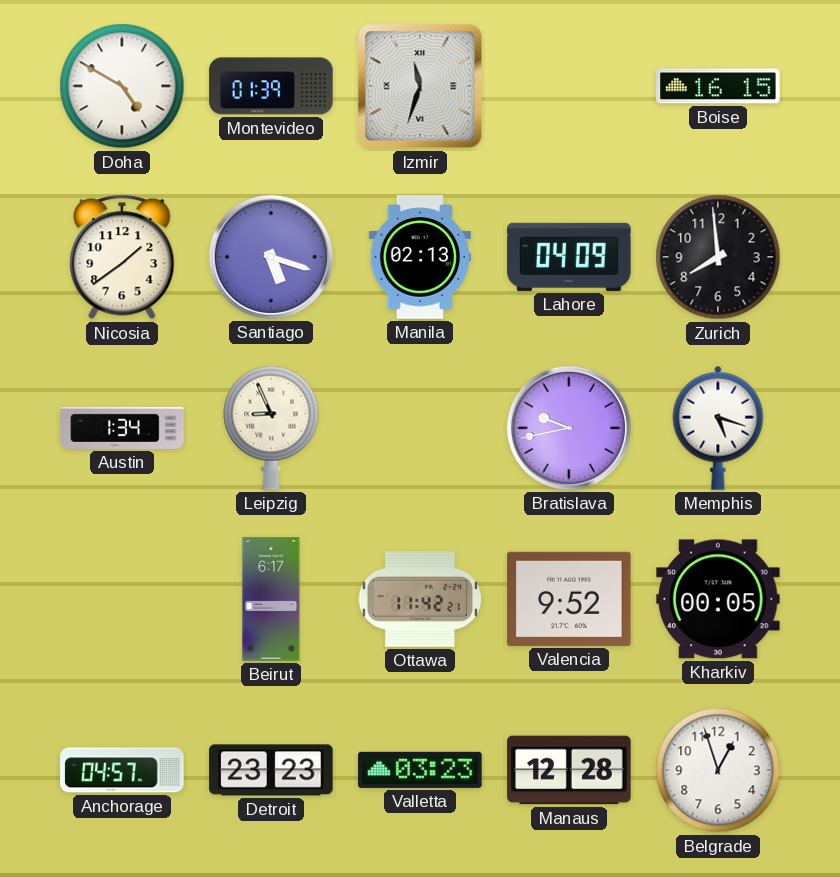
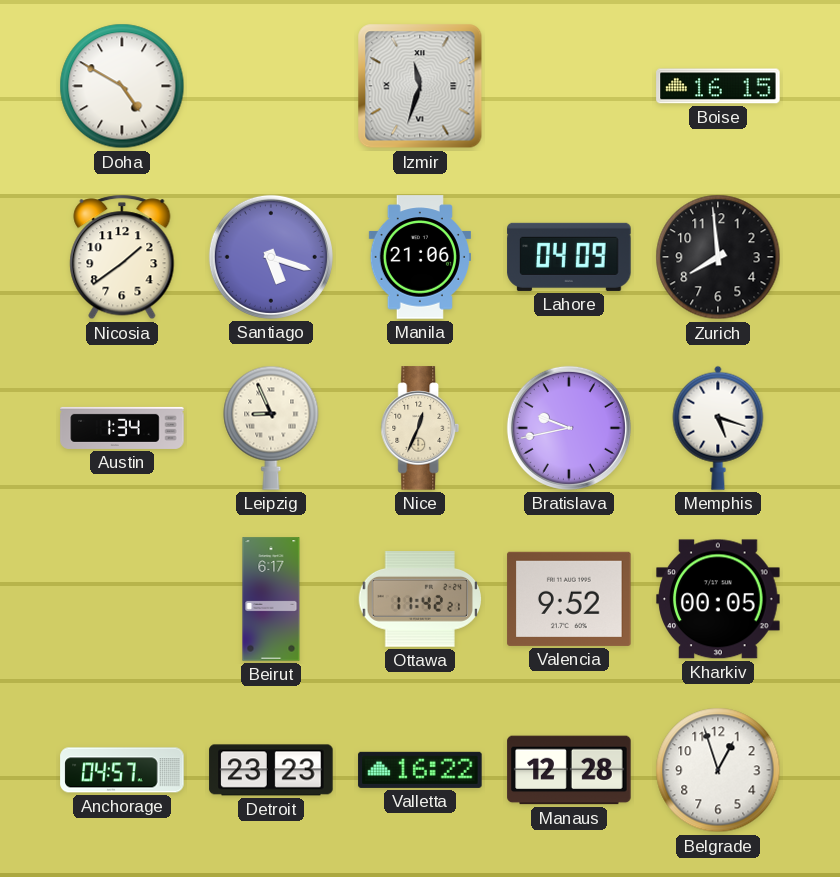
Montevideo: 01:39 -> none (271, 86)
Manila: 02:13 -> 21:06 (420, 257)
Nice: none -> 12:34 (420, 428)
Valletta: 03:23 -> 16:22 (420, 770)
